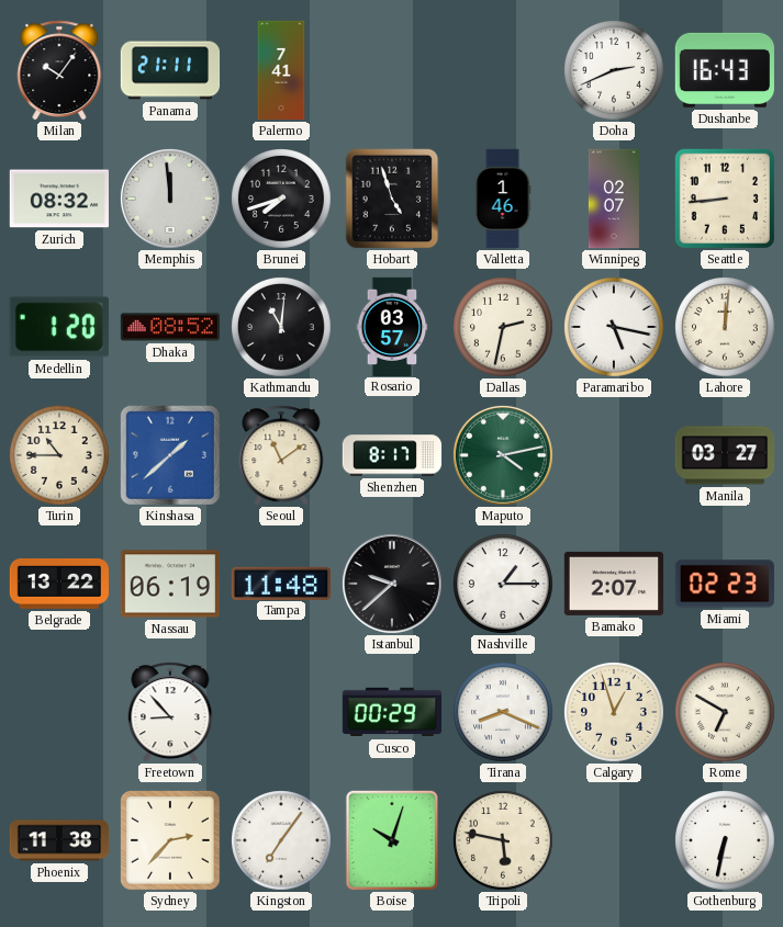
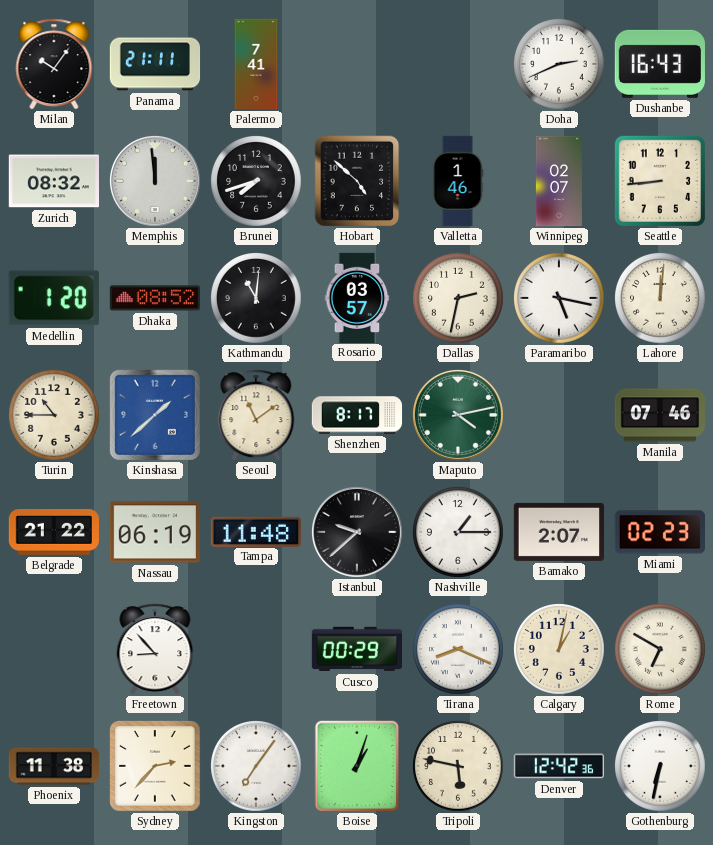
Hobart: 4:57 -> 4:52 (357, 181)
Manila: 03:27 -> 07:46 (660, 415)
Belgrade: 13:22 -> 21:22 (53, 533)
Calgary: 12:57 -> 1:02 (560, 650)
Boise: 10:03 -> 1:03 (356, 766)
Denver: none -> 12:42 (558, 766)
